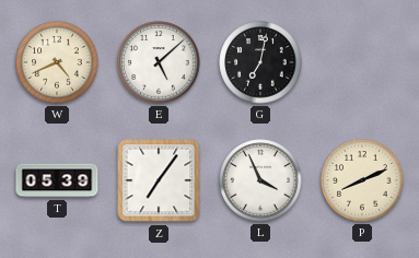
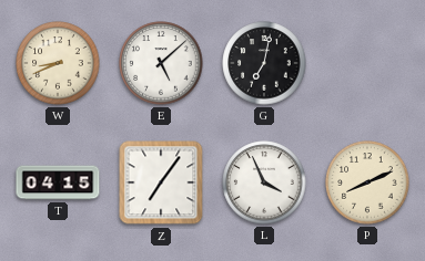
W: 4:41 -> 8:41 (58, 63)
T: 05:39 -> 04:15 (58, 182)
